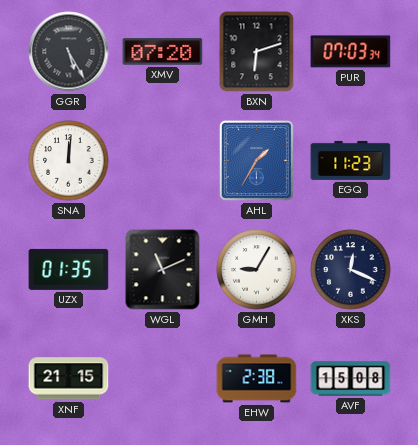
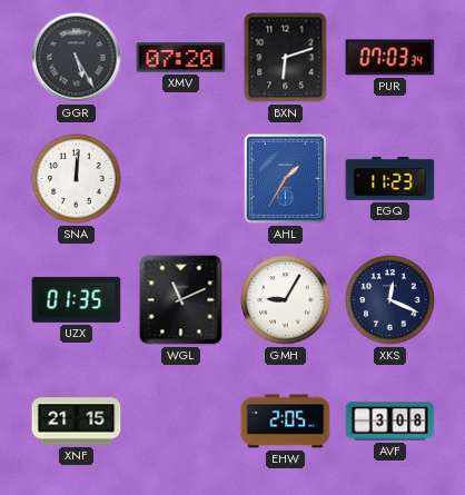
EHW: 2:38 -> 2:05 (286, 422)
AVF: 15:08 -> 3:08 (390, 422)
